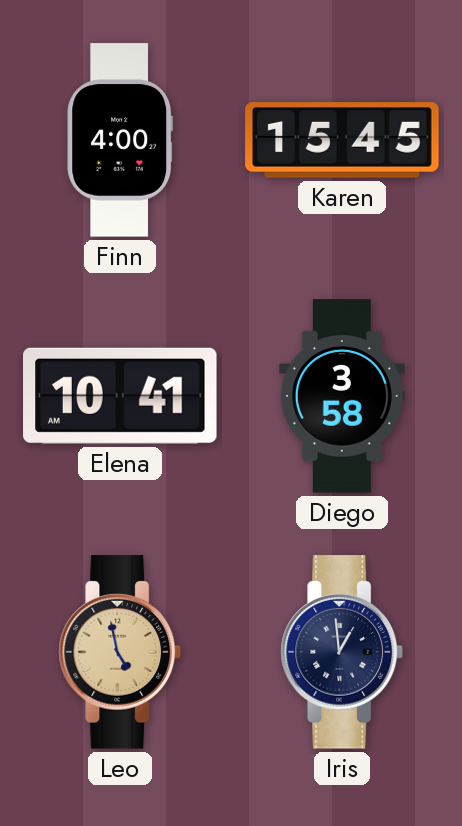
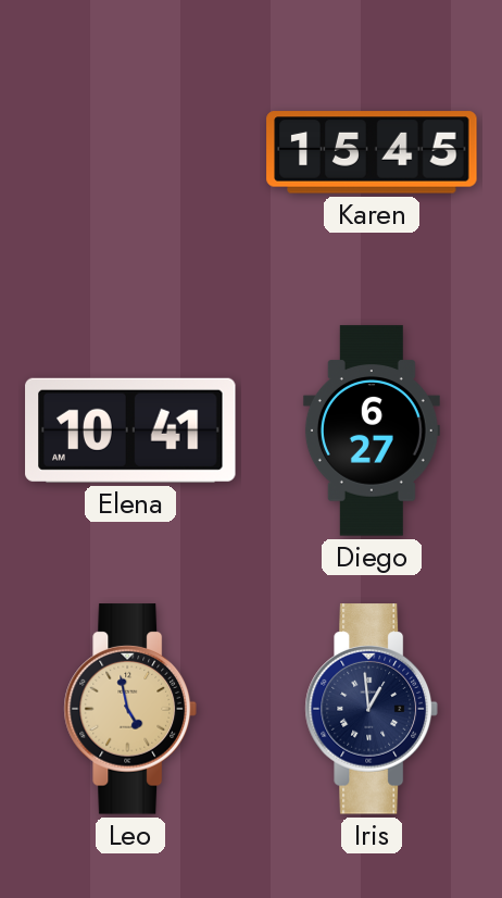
Finn: 4:00 -> none (119, 140)
Diego: 3:58 -> 6:27 (372, 431)
